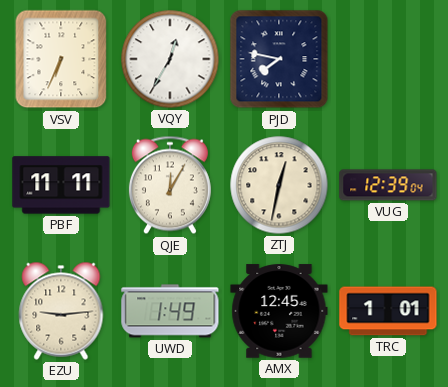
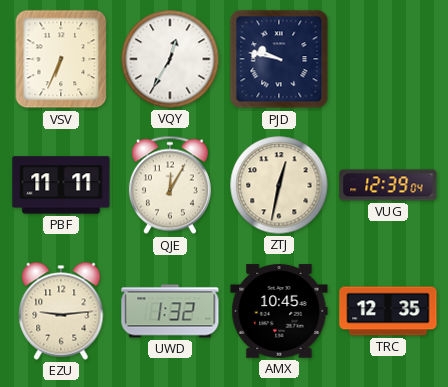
PJD: 7:47 -> 9:47 (279, 59)
UWD: 1:49 -> 1:32 (170, 311)
AMX: 12:45 -> 10:45 (279, 311)
TRC: 1:01 -> 12:35 (388, 311)
